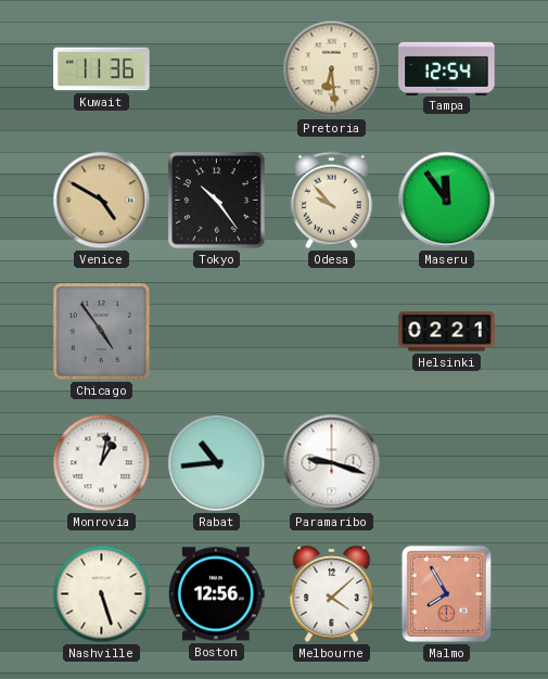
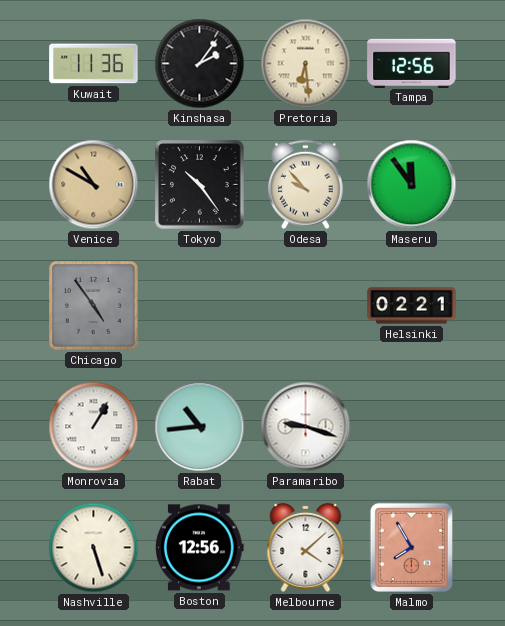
Kinshasa: none -> 2:06 (200, 64)
Tampa: 12:54 -> 12:56 (412, 63)
Venice: 4:50 -> 10:50 (94, 185)
Monrovia: 1:02 -> 1:05 (94, 427)
